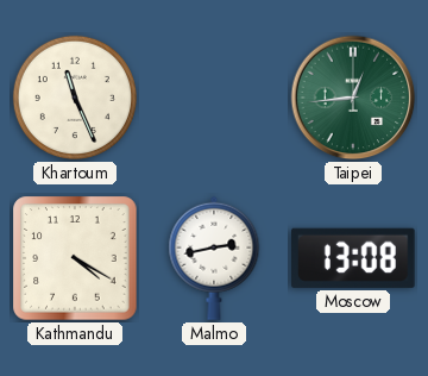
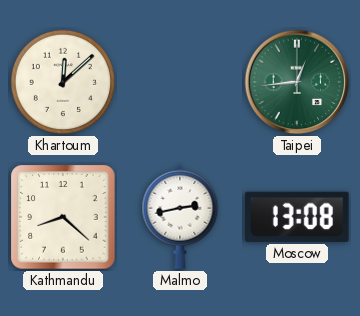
Khartoum: 11:26 -> 12:08 (63, 82)
Kathmandu: 4:20 -> 8:22 (63, 217)
